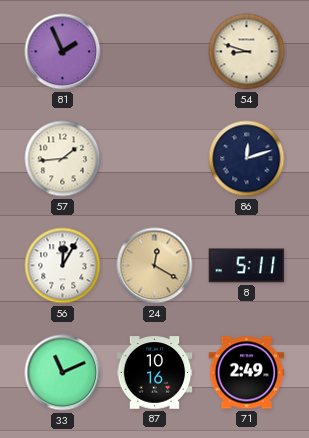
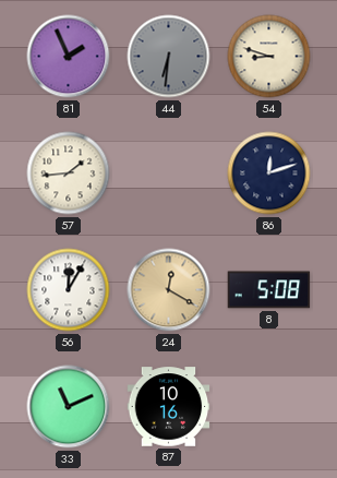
44: none -> 6:31 (169, 57)
8: 5:11 -> 5:08 (269, 290)
71: 2:49 -> none (247, 373)
